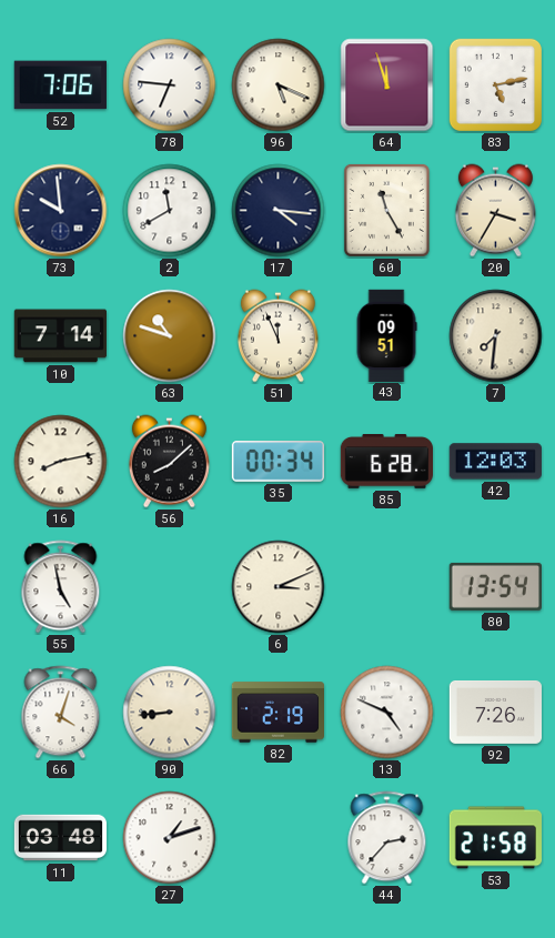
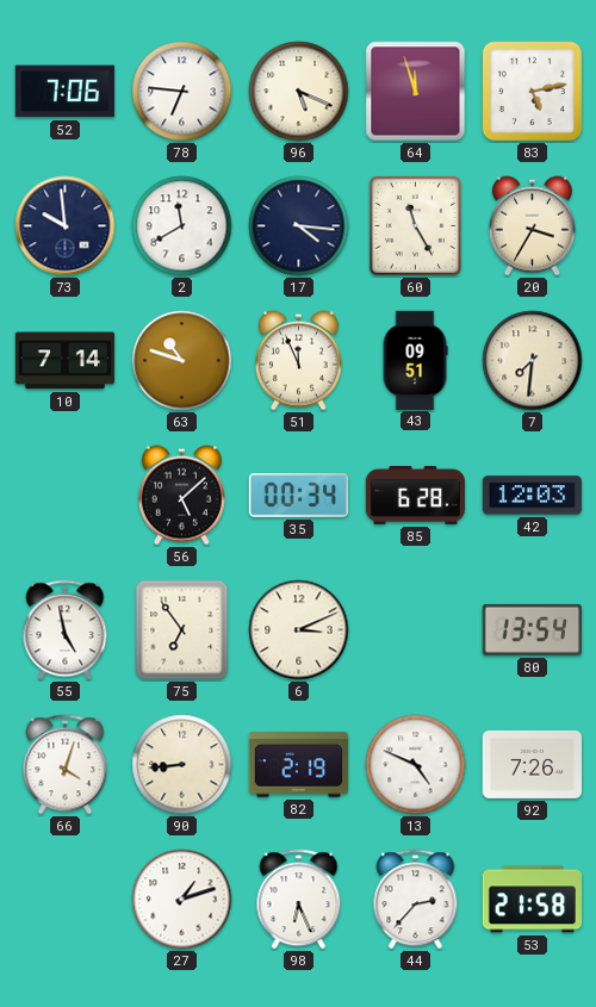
16: 8:13 -> none (61, 462)
56: 8:08 -> 5:08 (181, 496)
75: none -> 6:54 (182, 630)
11: 03:48 -> none (60, 838)
98: none -> 6:26 (299, 900)
